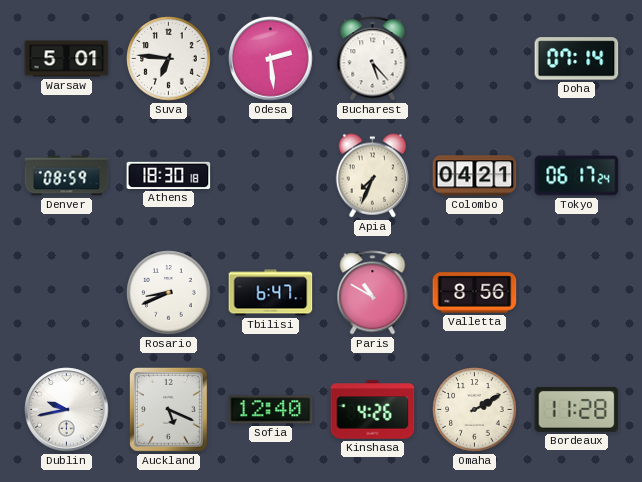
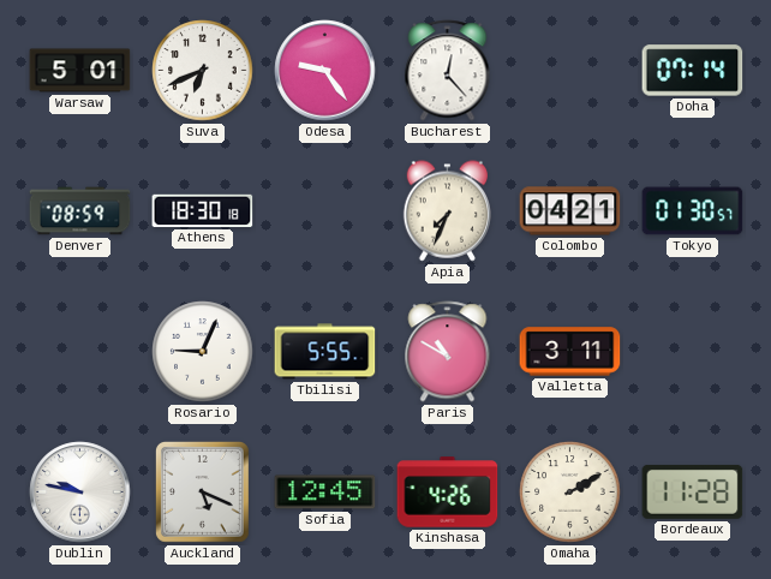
Suva: 6:46 -> 6:41 (203, 71)
Odesa: 2:29 -> 9:24 (325, 71)
Bucharest: 5:23 -> 12:23 (448, 71)
Tokyo: 06:17 -> 01:30 (693, 211)
Rosario: 8:41 -> 9:04 (203, 352)
Tbilisi: 6:47 -> 5:55 (325, 352)
Valletta: 8:56 -> 3:11 (570, 352)
Dublin: 9:43 -> 9:47 (80, 493)
Sofia: 12:40 -> 12:45 (325, 493)
